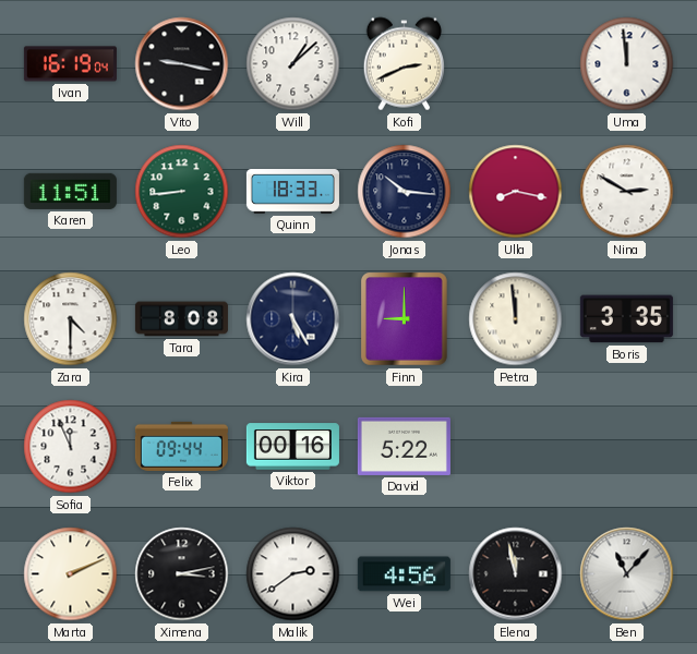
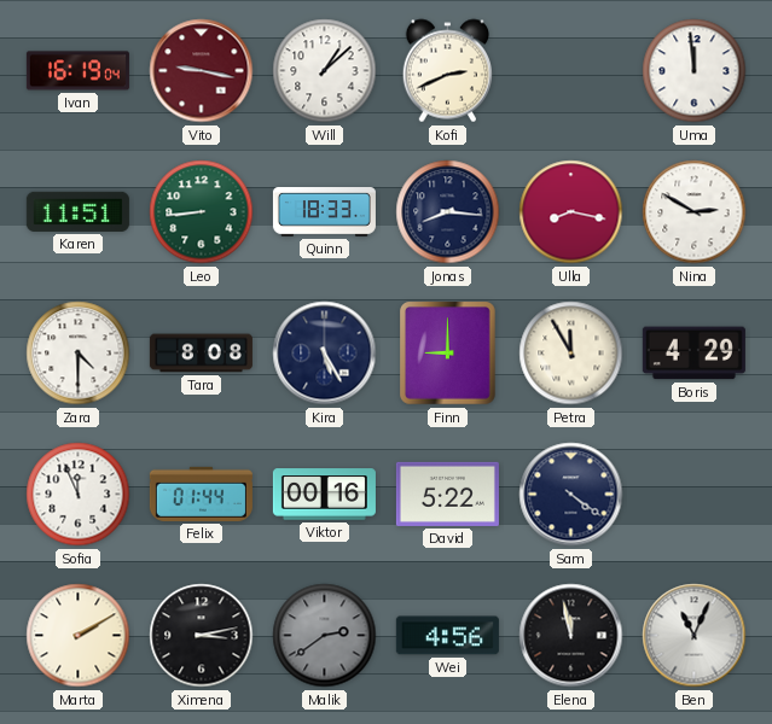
Vito dial: black -> burgundy (202, 71)
Jonas: 10:16 -> 8:16 (448, 212)
Petra: 11:59 -> 11:55 (571, 354)
Boris: 3:35 -> 4:29 (693, 354)
Felix: 09:44 -> 01:44 (201, 494)
Sam: none -> 4:21 (571, 495)
Marta: 2:11 -> 2:10 (79, 636)
Malik dial: white -> grey (325, 636)
Ben: 11:07 -> 11:04 (695, 636)
